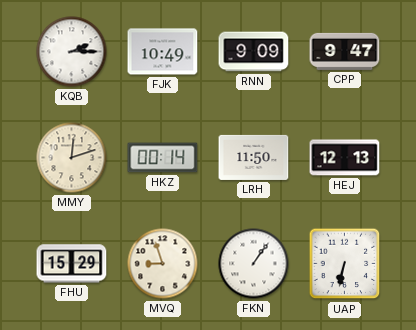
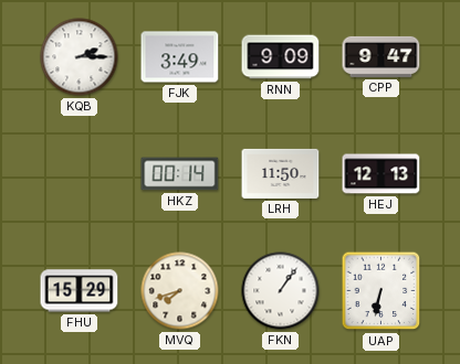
FJK: 10:49 -> 3:49 (180, 57)
MMY: 12:12 -> none (72, 158)
MVQ: 8:57 -> 7:42 (180, 291)
